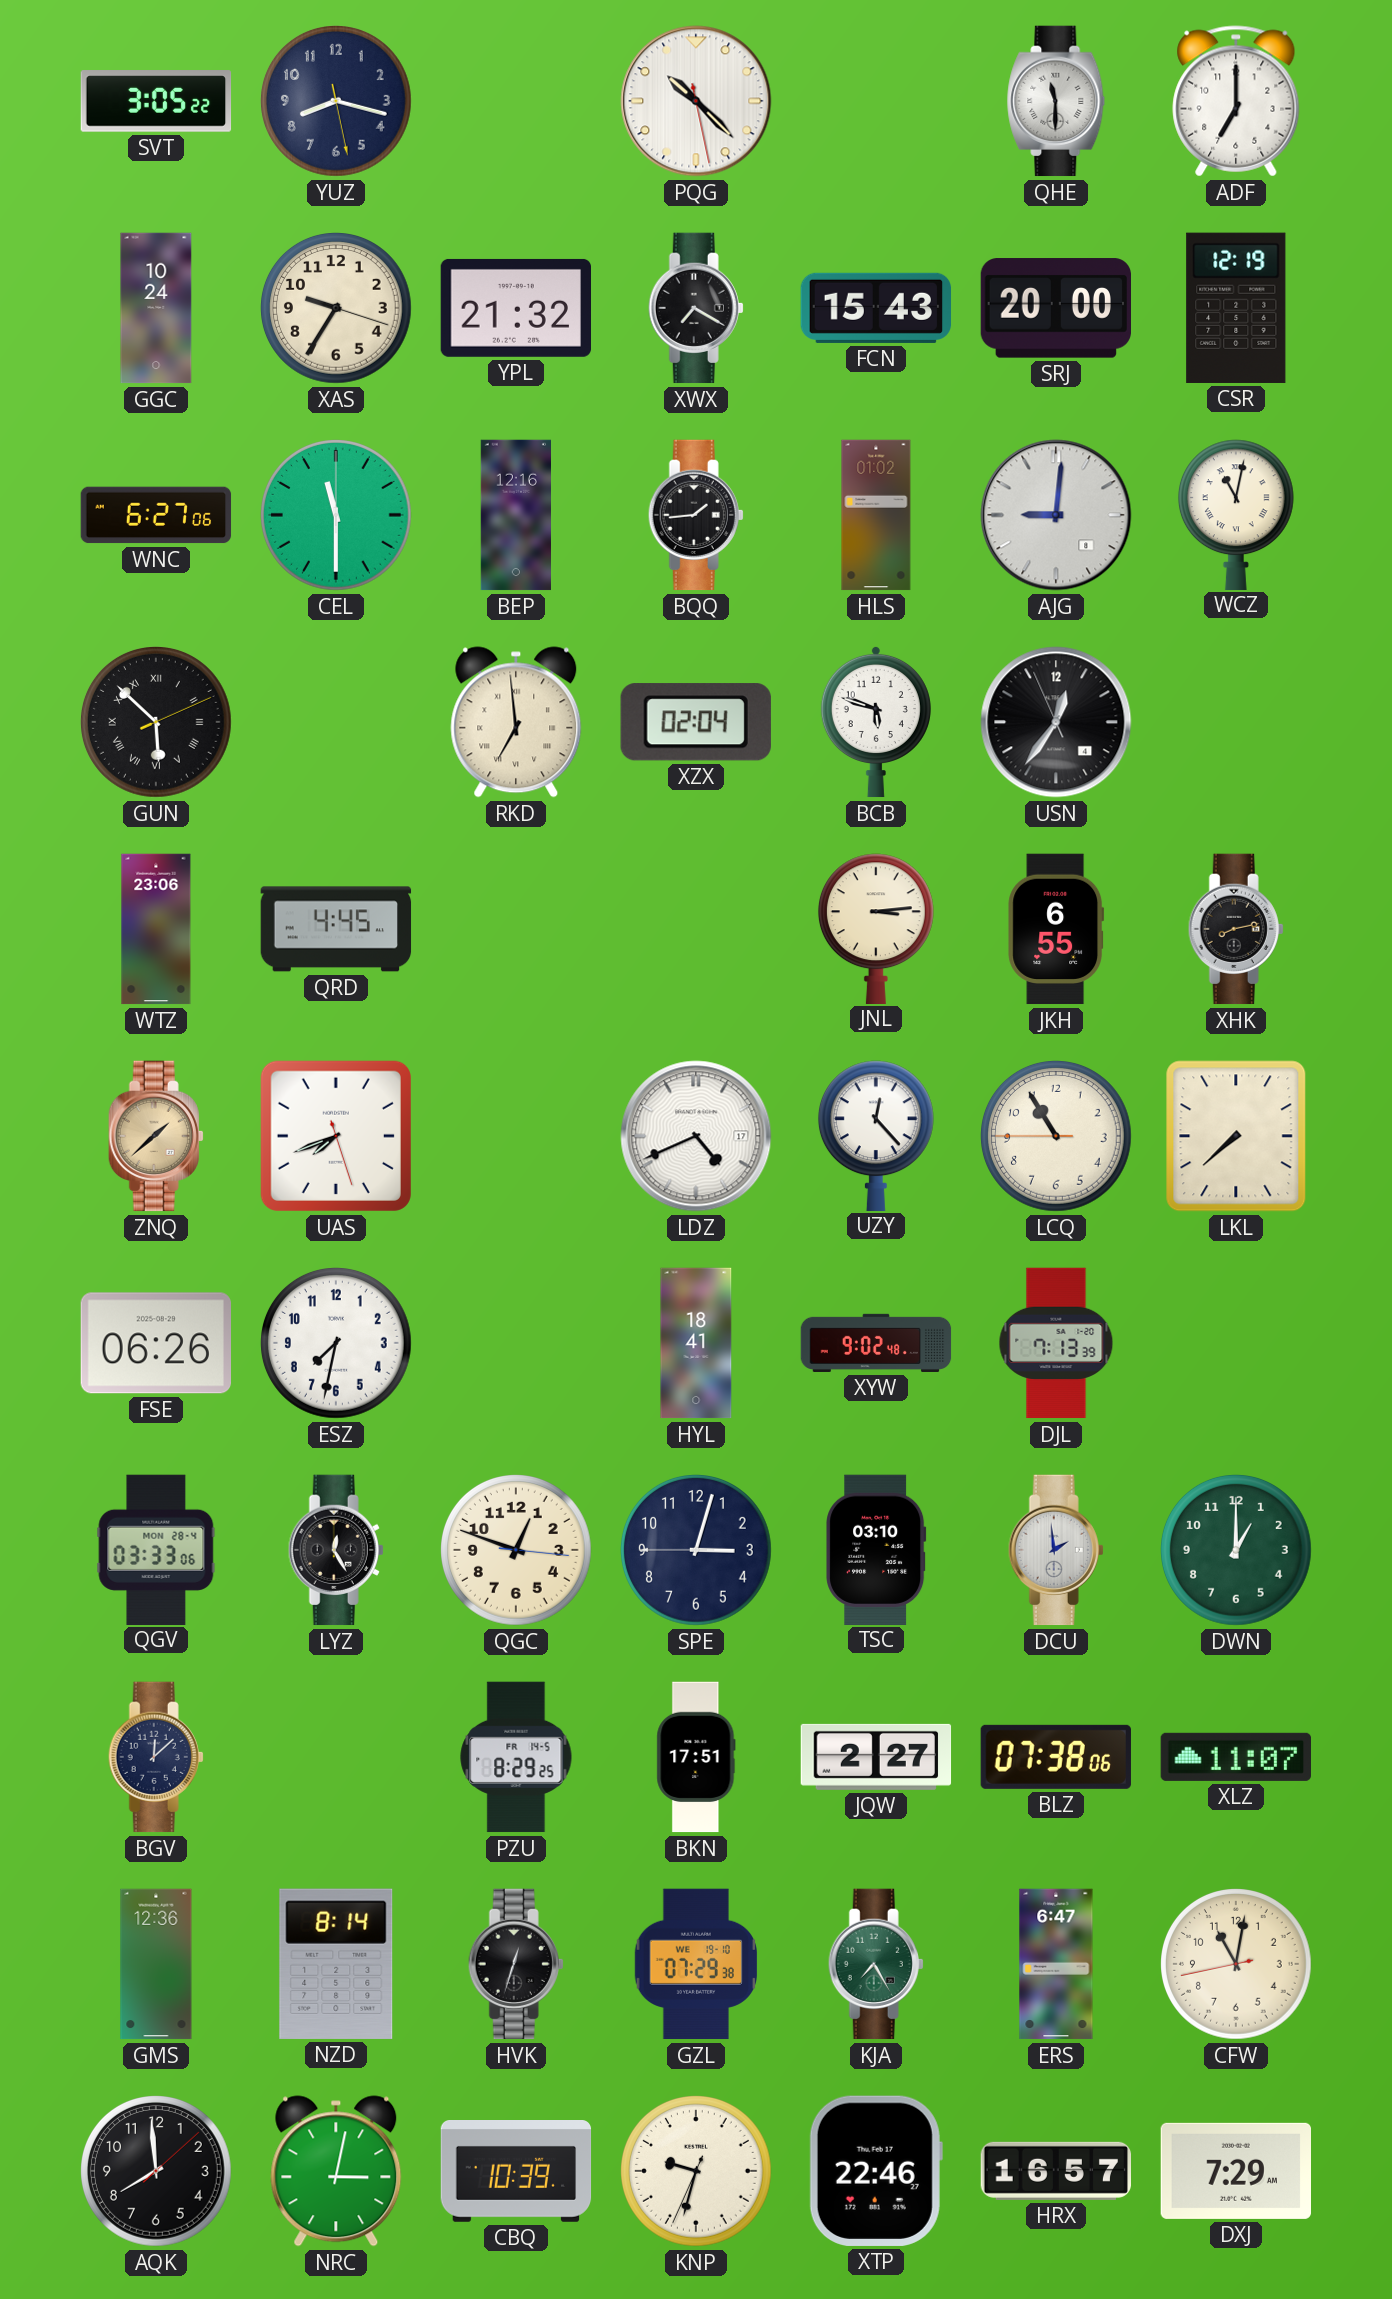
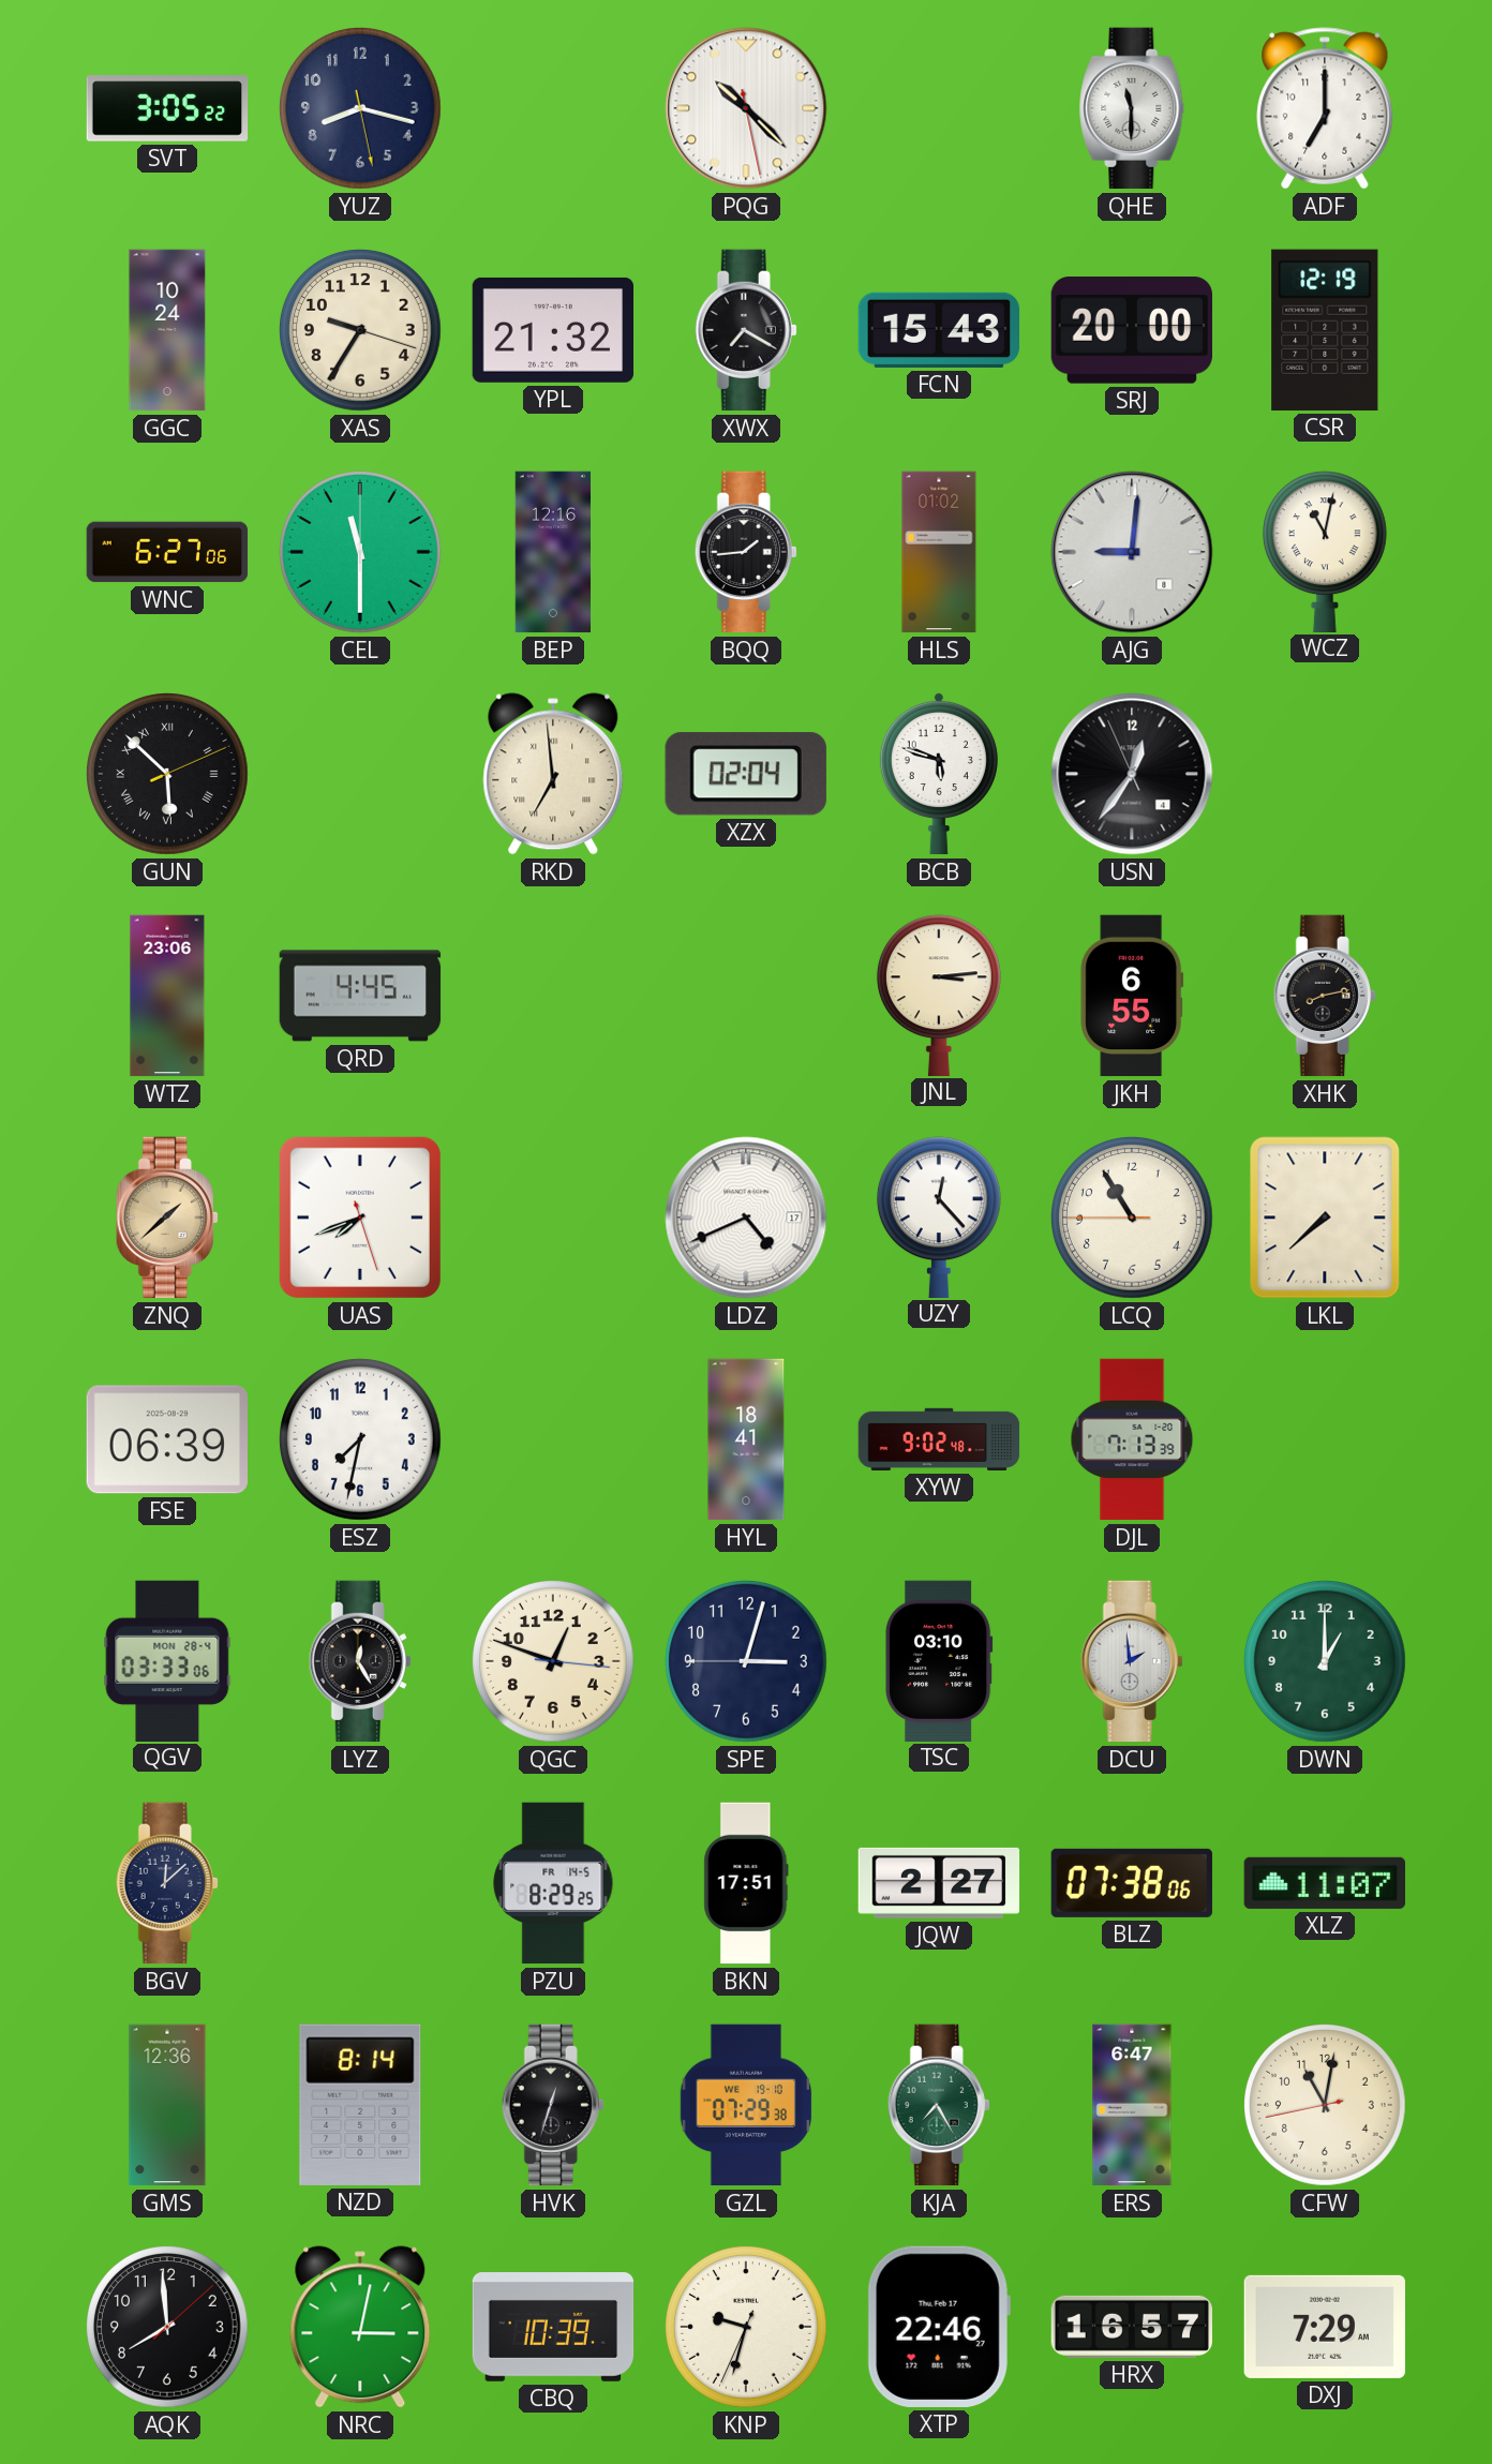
FSE: 06:26 -> 06:39 (166, 1439)
